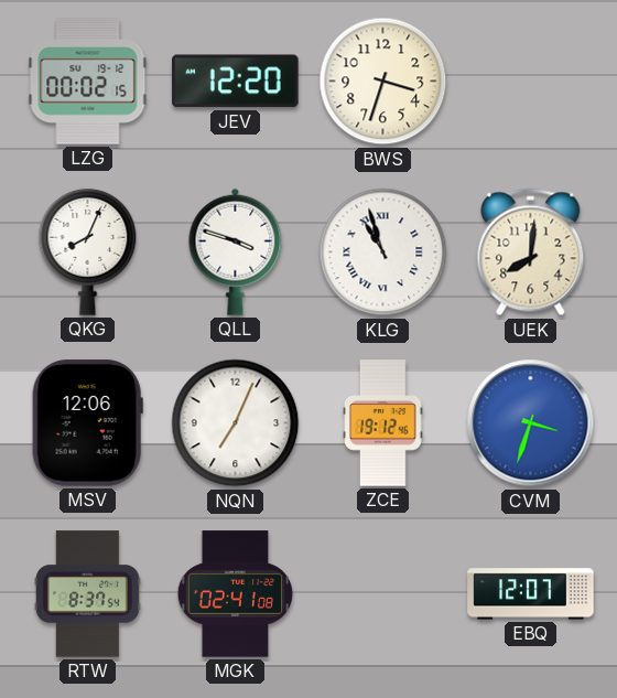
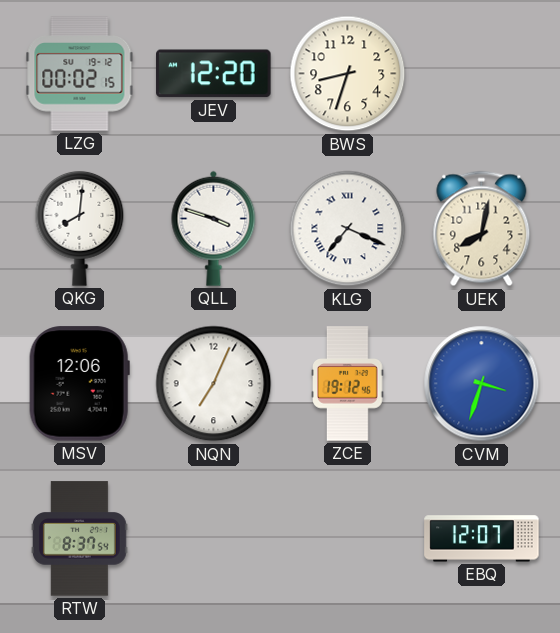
BWS: 3:33 -> 8:33 (348, 74)
QKG: 8:04 -> 8:01 (80, 228)
KLG: 10:57 -> 7:19 (348, 229)
UEK: 8:01 -> 8:02 (482, 229)
MGK: 02:41 -> none (235, 594)
